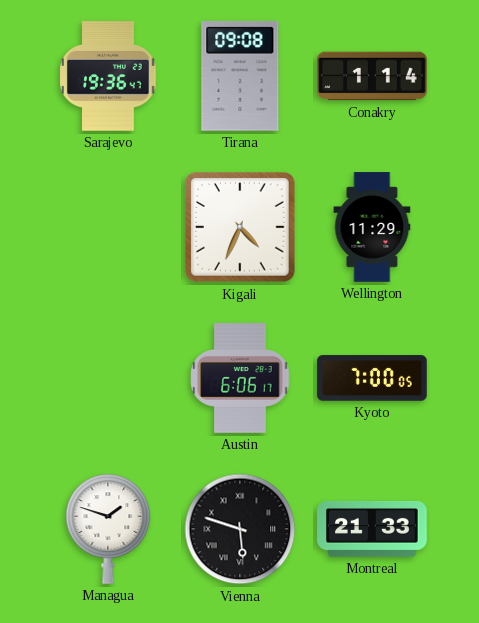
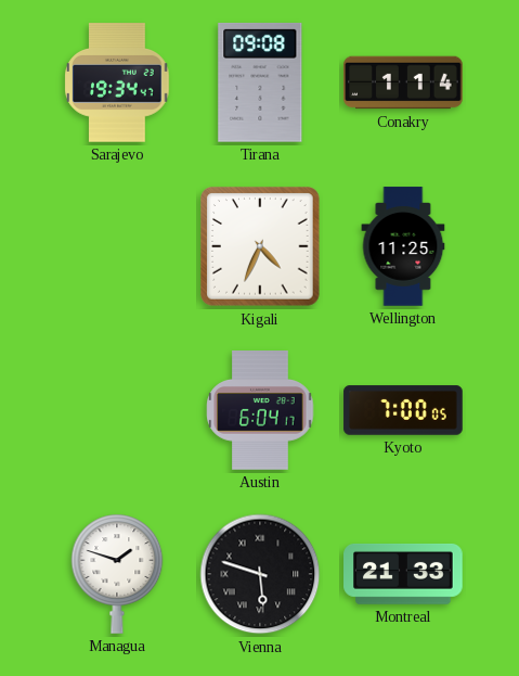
Sarajevo: 19:36 -> 19:34 (117, 82)
Wellington: 11:29 -> 11:25 (403, 246)
Austin: 6:06 -> 6:04 (260, 410)
